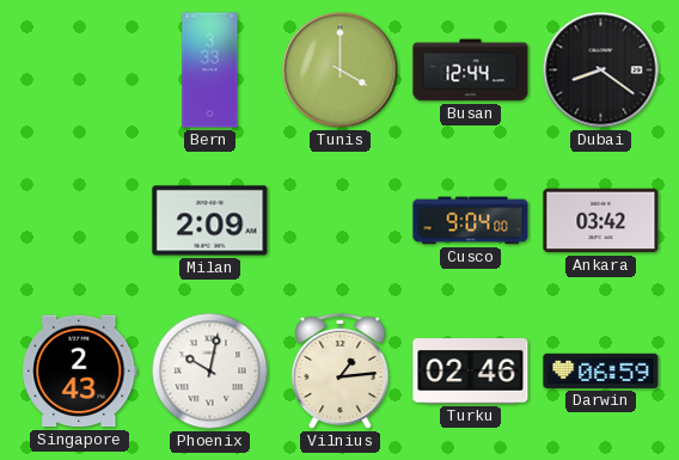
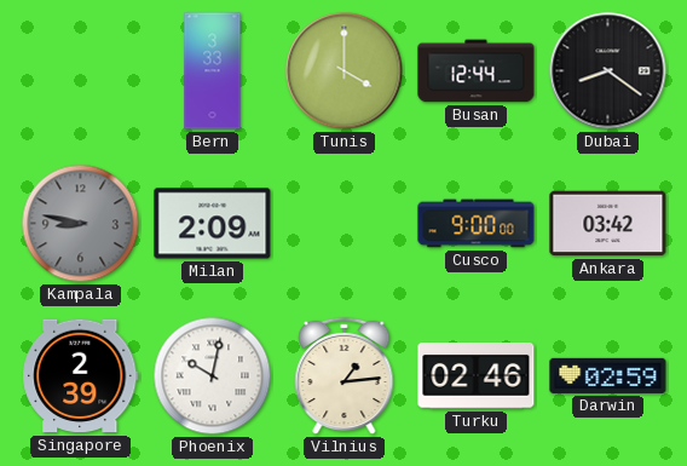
Kampala: none -> 8:47 (81, 224)
Cusco: 9:04 -> 9:00 (477, 224)
Singapore: 2:43 -> 2:39 (81, 376)
Darwin: 06:59 -> 02:59 (608, 375)
